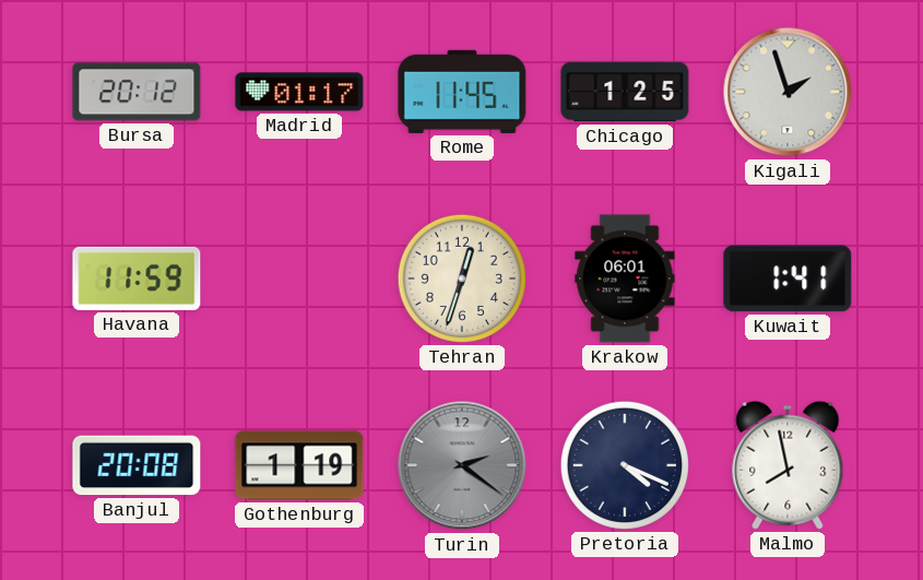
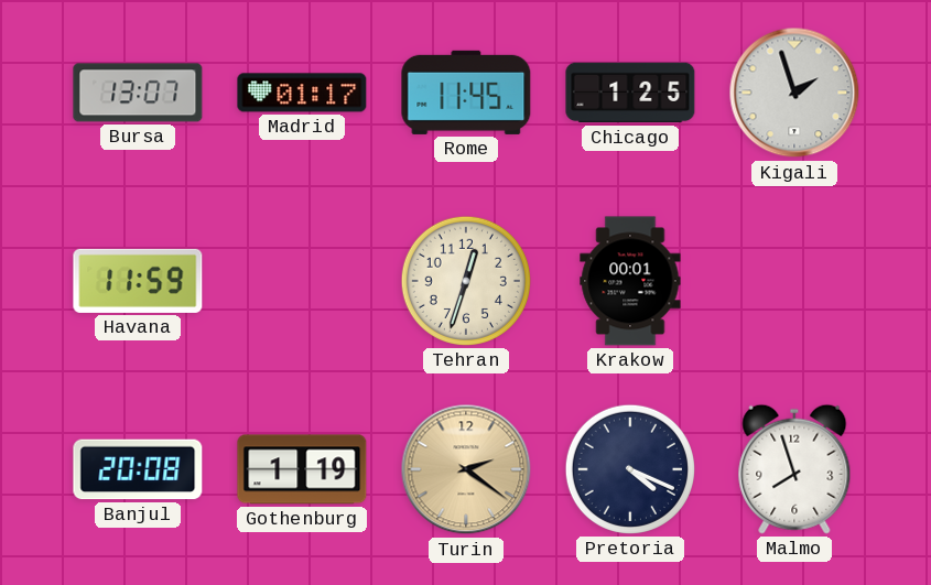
Bursa: 20:12 -> 13:07 (138, 93)
Krakow: 06:01 -> 00:01 (630, 281)
Kuwait: 1:41 -> none (788, 279)
Turin dial: grey -> champagne (466, 469)
Malmo: 7:58 -> 7:57 (794, 469)
